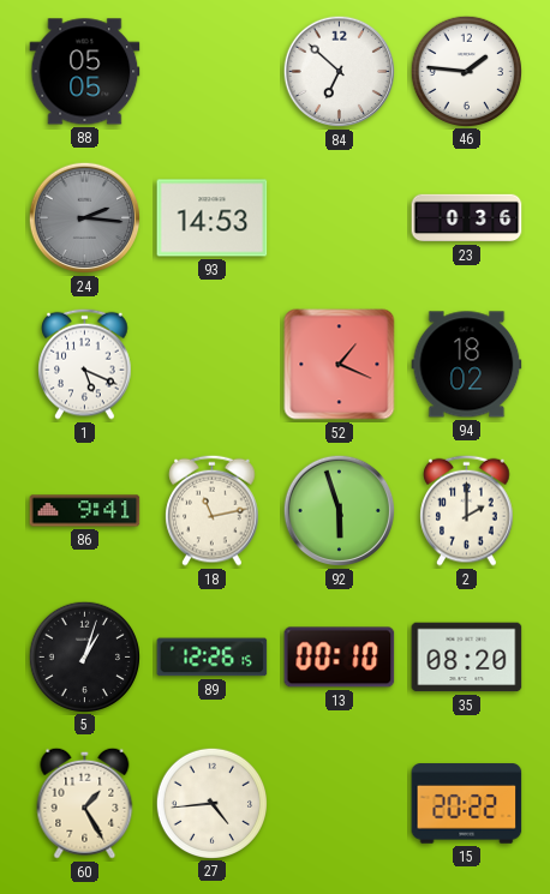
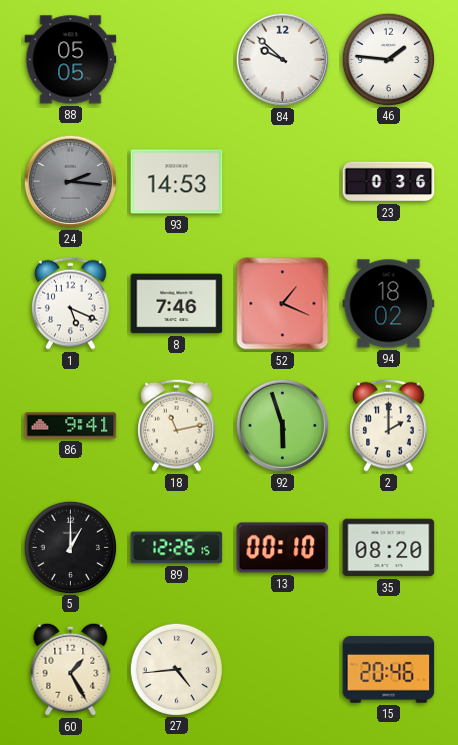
84: 6:52 -> 9:52 (283, 60)
8: none -> 7:46 (177, 304)
5: 1:03 -> 1:00 (70, 547)
15: 20:22 -> 20:46 (389, 670)
